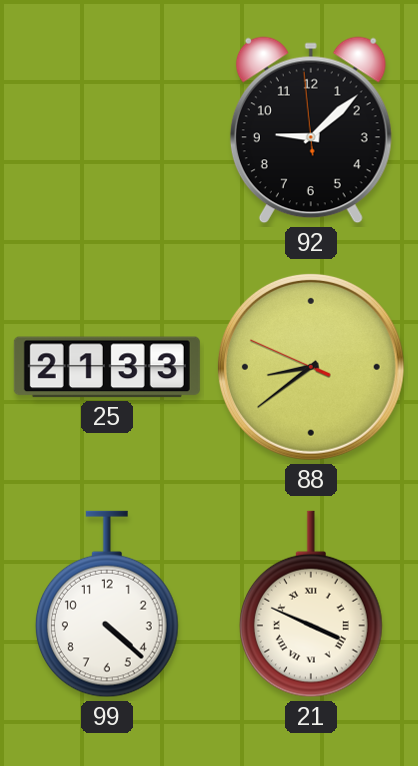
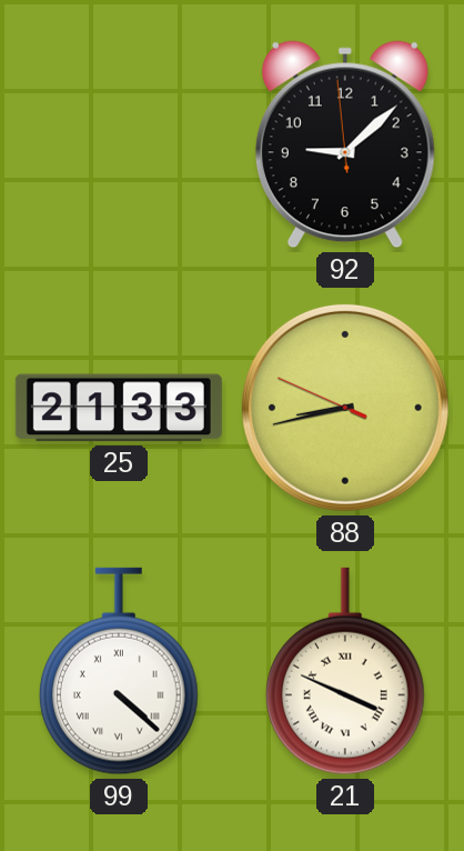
88: 8:38 -> 8:42 (345, 408)
99 numerals: Arabic -> Roman (119, 671)
